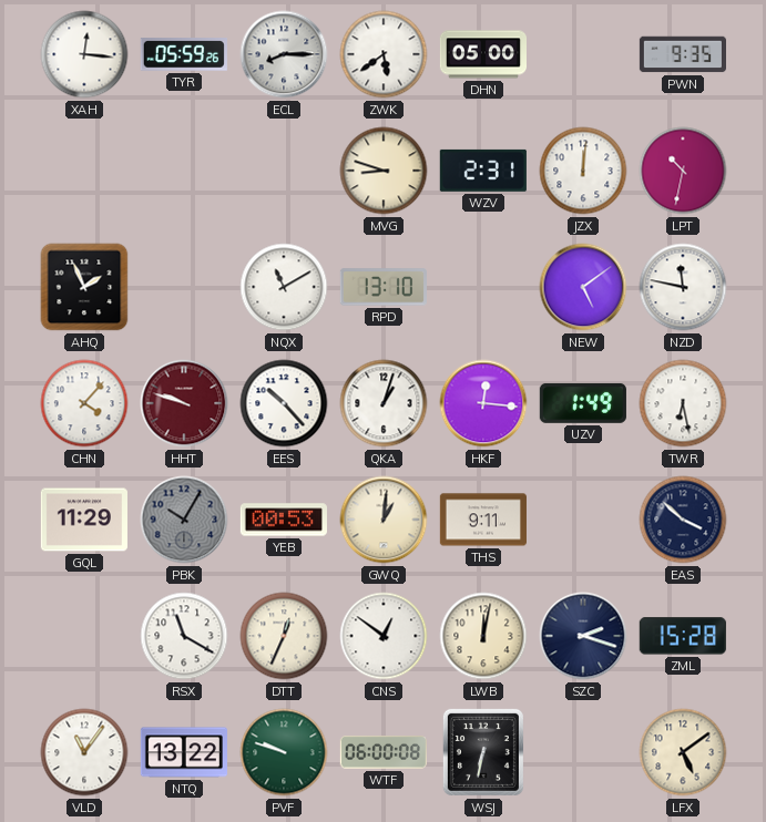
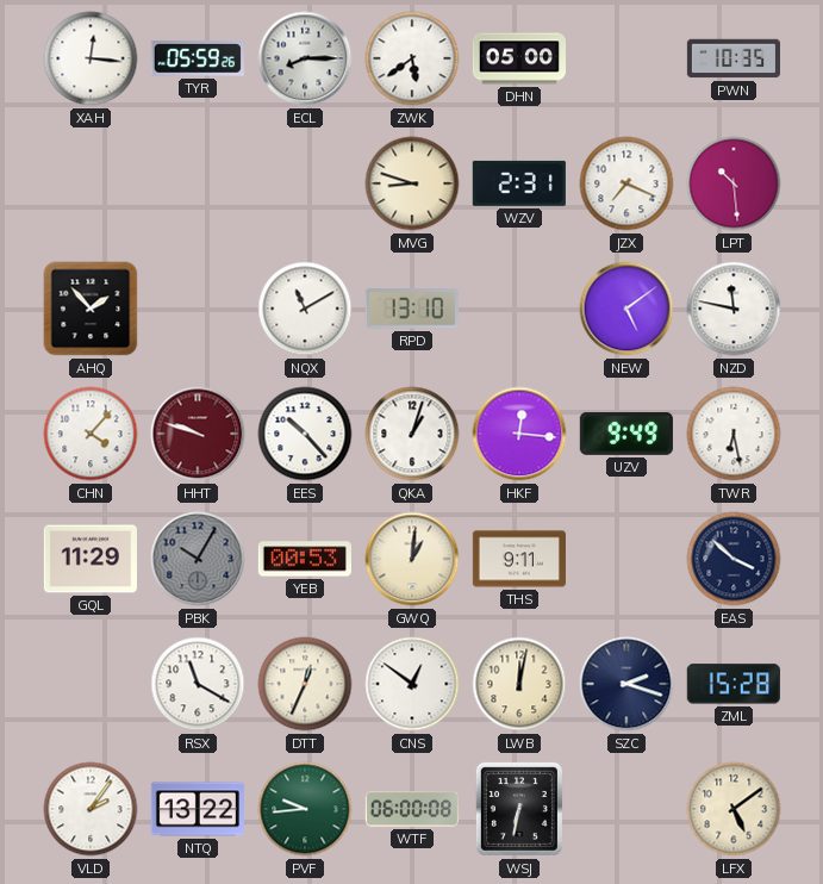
PWN: 9:35 -> 10:35 (732, 58)
JZX: 12:01 -> 7:19 (626, 183)
LPT: 10:32 -> 10:29 (734, 183)
AHQ: 1:56 -> 1:53 (91, 309)
UZV: 1:49 -> 9:49 (626, 434)
VLD: 11:06 -> 2:06 (91, 809)
PVF: 9:48 -> 9:44 (305, 809)
